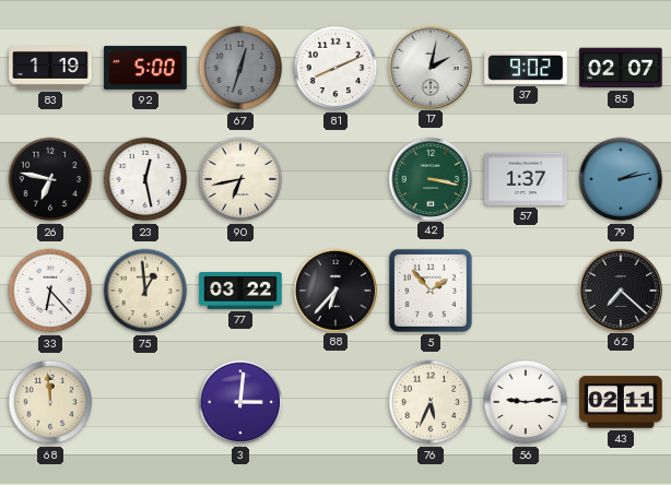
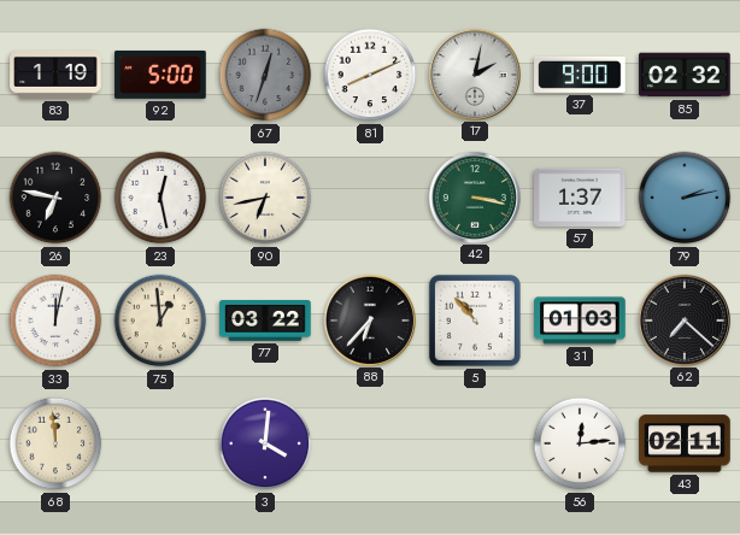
37: 9:02 -> 9:00 (580, 75)
85: 02:07 -> 02:32 (685, 75)
33: 6:23 -> 12:02 (55, 321)
5: 1:53 -> 10:53 (475, 321)
31: none -> 01:03 (580, 321)
3: 3:01 -> 4:01 (265, 443)
76: 5:34 -> none (431, 402)
56: 9:14 -> 12:14 (580, 443)
